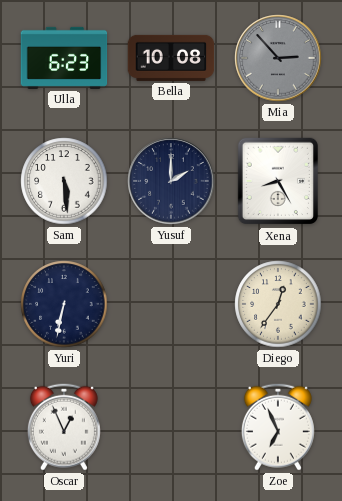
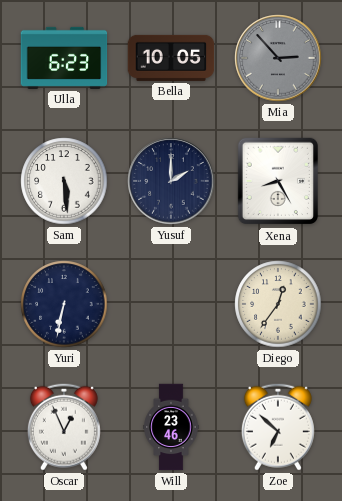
Bella: 10:08 -> 10:05 (171, 58)
Will: none -> 23:46 (171, 427)
Zoe: 6:56 -> 6:52 (278, 427)
